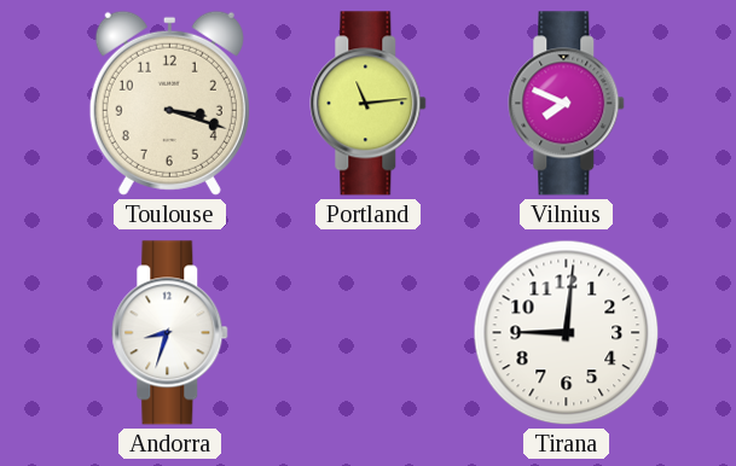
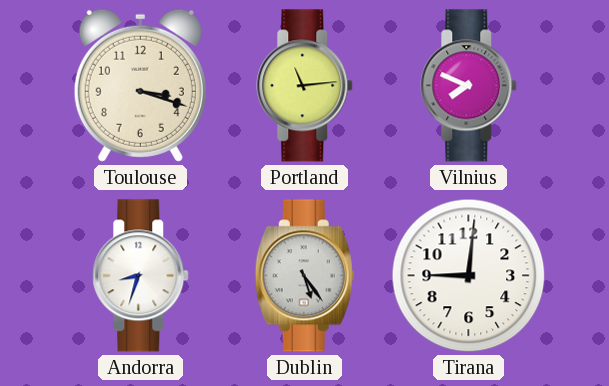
Dublin: none -> 5:24 (304, 276)
